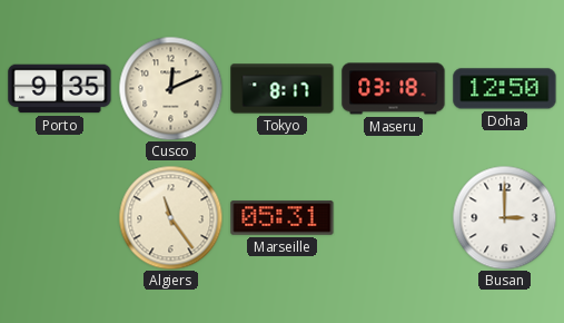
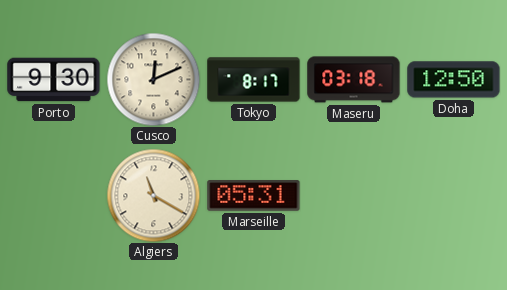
Porto: 9:35 -> 9:30 (54, 80)
Algiers: 11:24 -> 11:20 (153, 195)
Busan: 3:00 -> none (504, 217)
